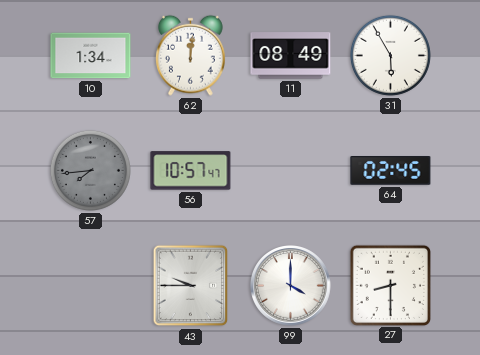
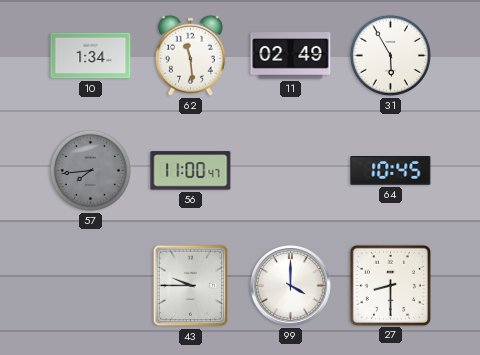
62: 12:01 -> 11:29 (190, 55)
11: 08:49 -> 02:49 (291, 56)
56: 10:57 -> 11:00 (191, 171)
64: 02:45 -> 10:45 (391, 171)
